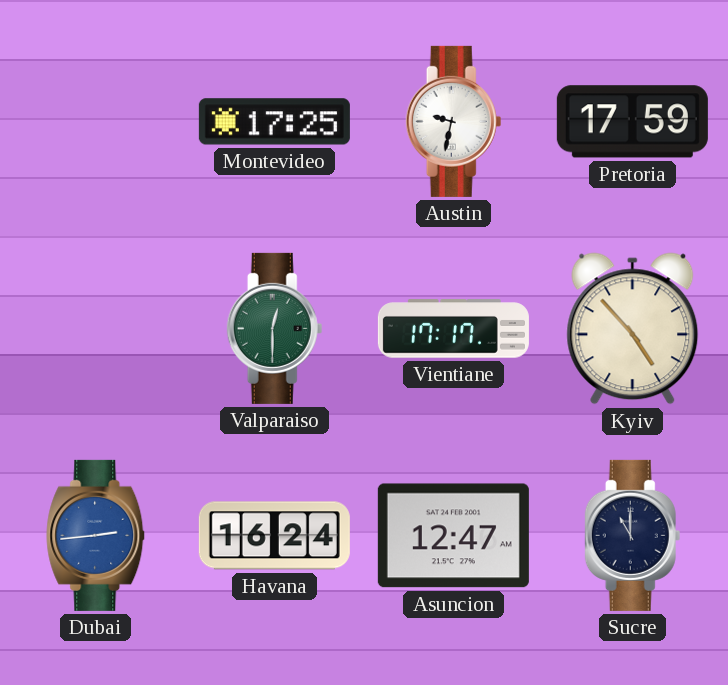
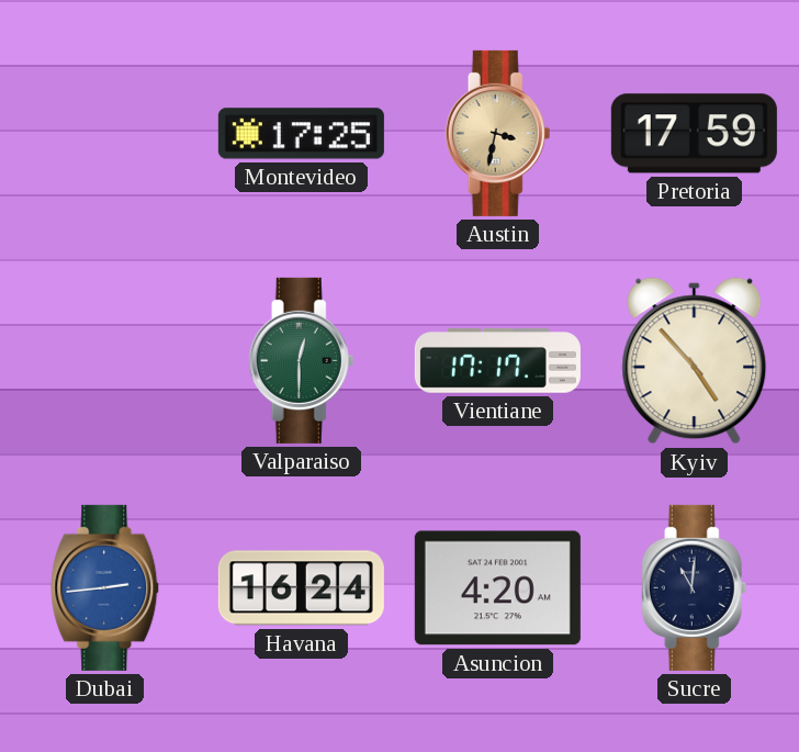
Austin: 9:32 -> 3:32 (498, 133)
Austin dial: white -> champagne (498, 133)
Asuncion: 12:47 -> 4:20 (497, 588)
Sucre: 11:00 -> 11:01 (695, 587)
